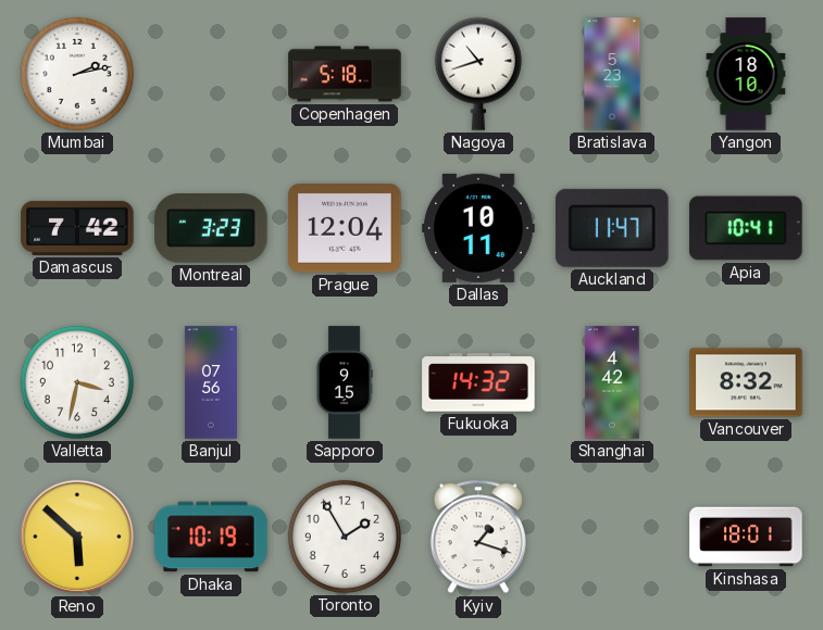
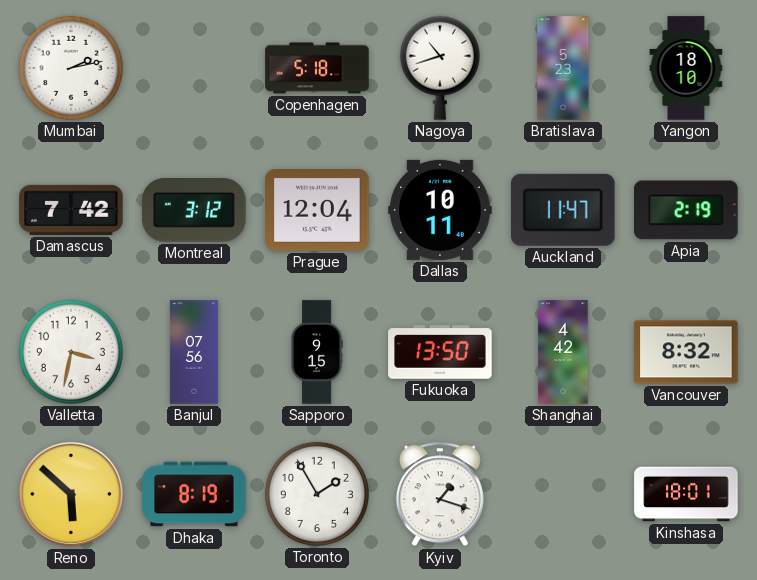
Montreal: 3:23 -> 3:12 (194, 211)
Apia: 10:41 -> 2:19 (686, 210)
Fukuoka: 14:32 -> 13:50 (440, 352)
Dhaka: 10:19 -> 8:19 (194, 494)
